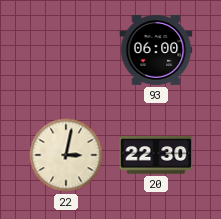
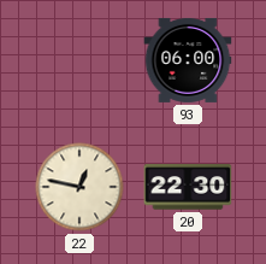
22: 3:02 -> 12:47 (79, 187)
